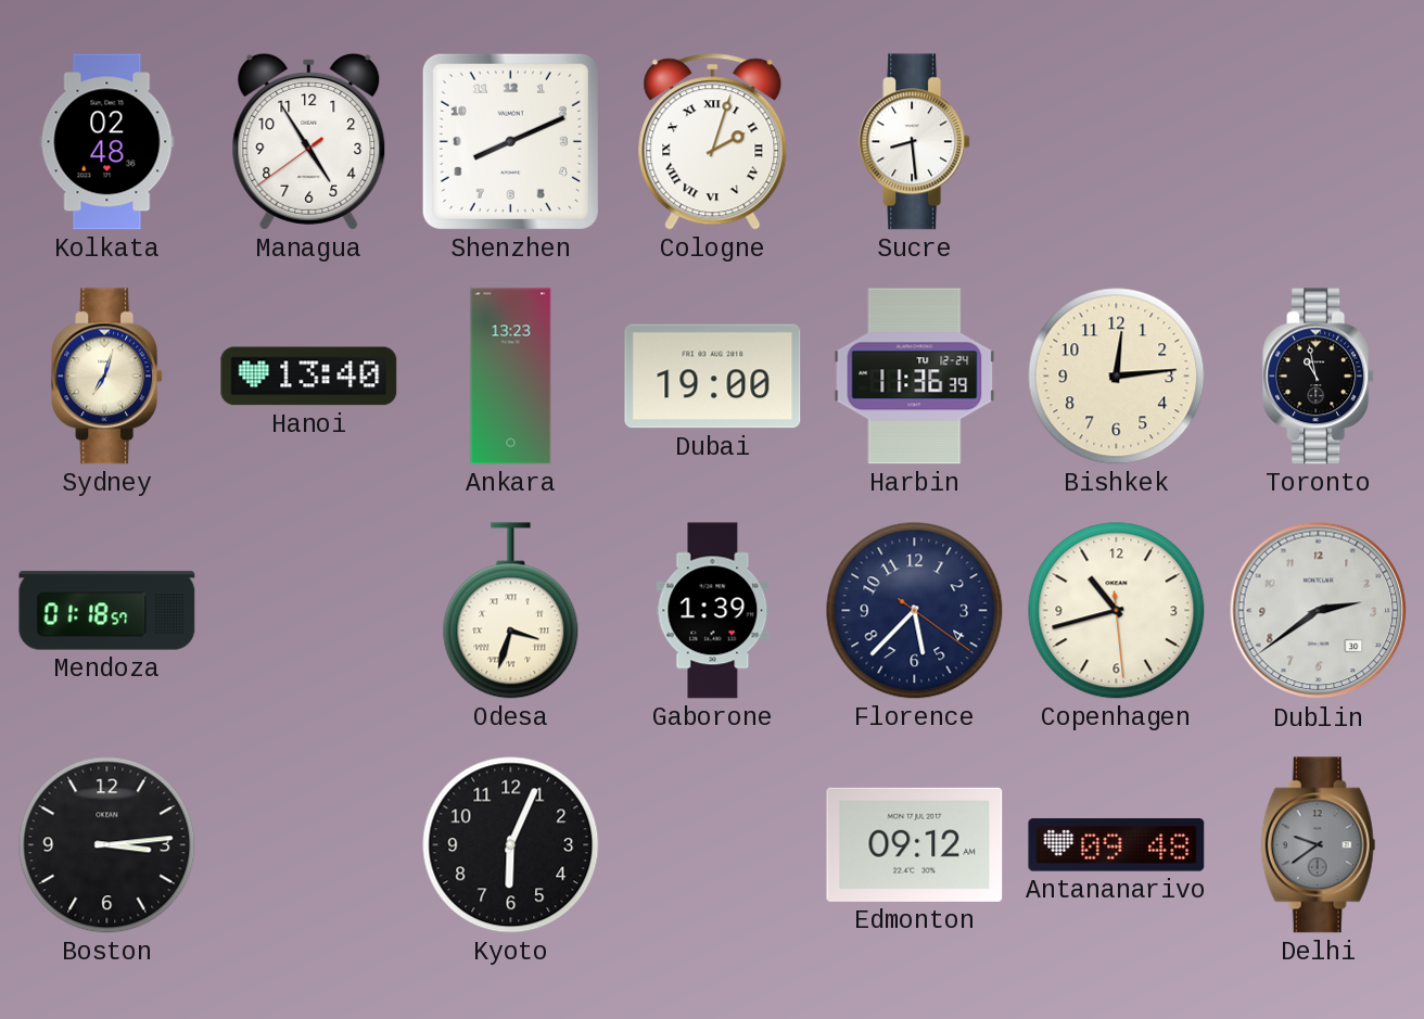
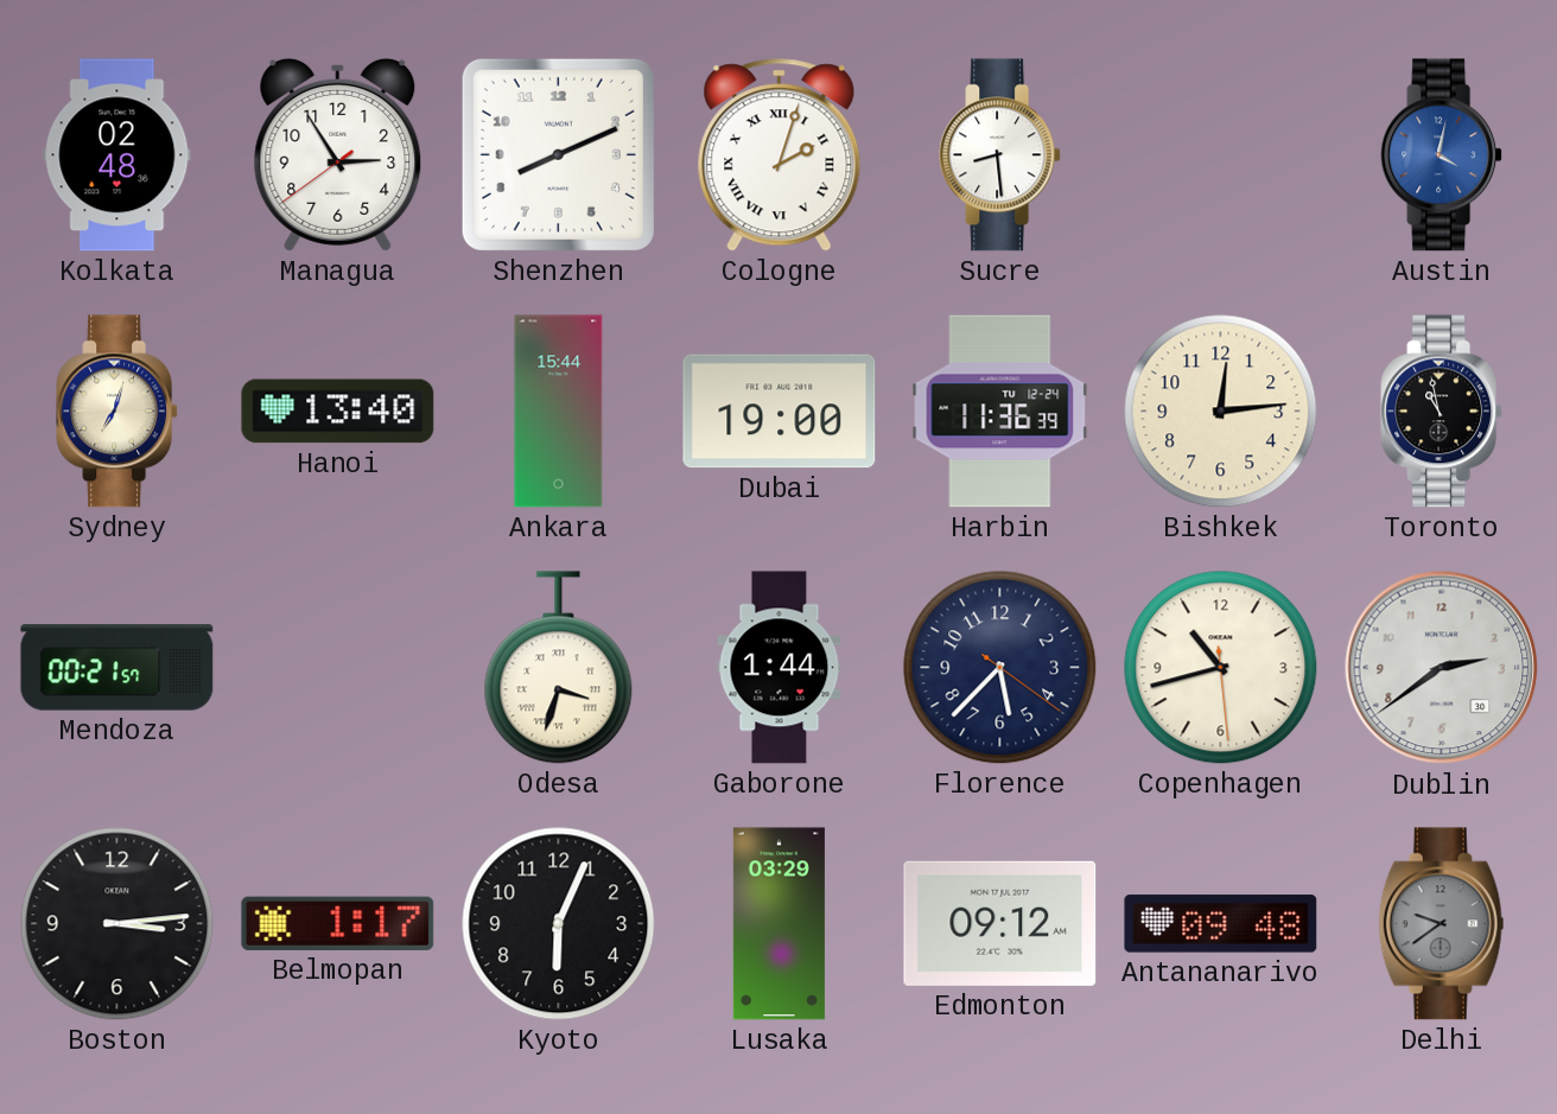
Managua: 4:54 -> 2:54 (338, 154)
Austin: none -> 4:02 (1442, 155)
Ankara: 13:23 -> 15:44 (559, 412)
Mendoza: 01:18 -> 00:21 (117, 668)
Gaborone: 1:39 -> 1:44 (780, 668)
Belmopan: none -> 1:17 (338, 923)
Lusaka: none -> 03:29 (778, 924)
